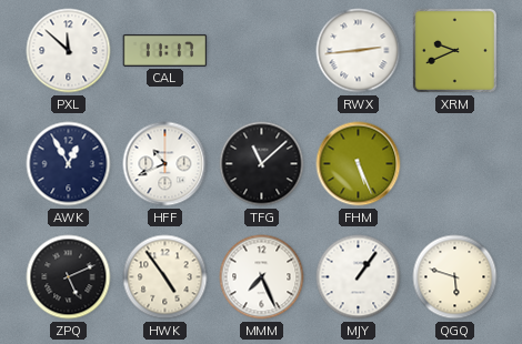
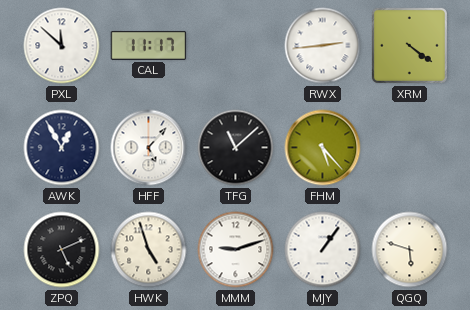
XRM: 9:41 -> 4:21 (409, 45)
HFF: 10:41 -> 5:07 (149, 148)
FHM: 5:26 -> 5:23 (323, 148)
HWK: 4:54 -> 4:57 (149, 250)
MMM: 7:26 -> 9:12 (236, 250)
